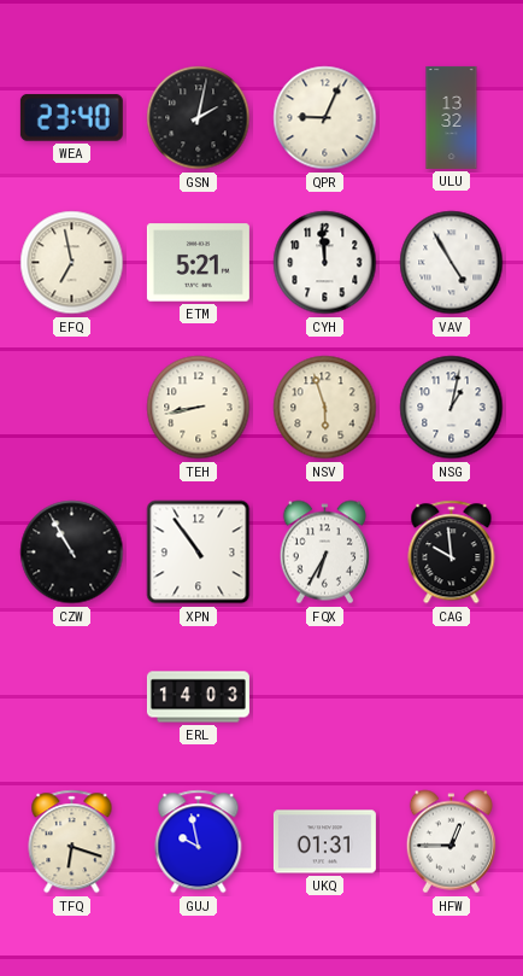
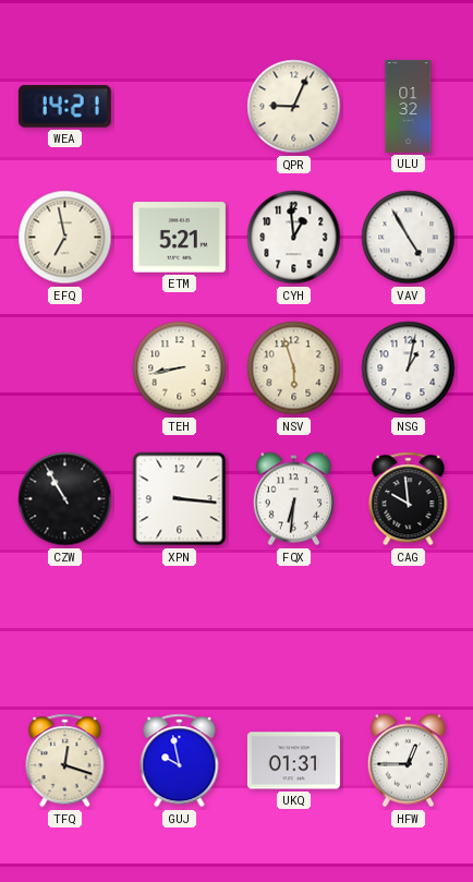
WEA: 23:40 -> 14:21 (64, 106)
GSN: 2:02 -> none (199, 118)
ULU: 13:32 -> 01:32 (409, 106)
CYH: 11:59 -> 12:59 (294, 238)
XPN: 10:54 -> 3:16 (180, 499)
FQX: 6:35 -> 6:31 (293, 499)
ERL: 14:03 -> none (198, 697)
TFQ: 6:18 -> 12:18 (65, 761)
